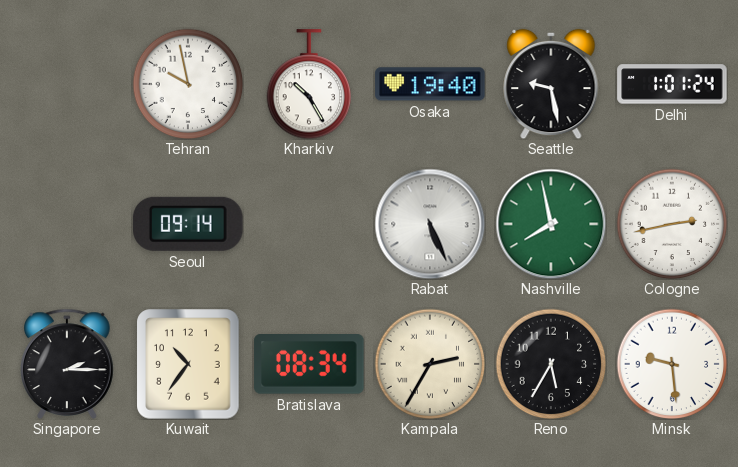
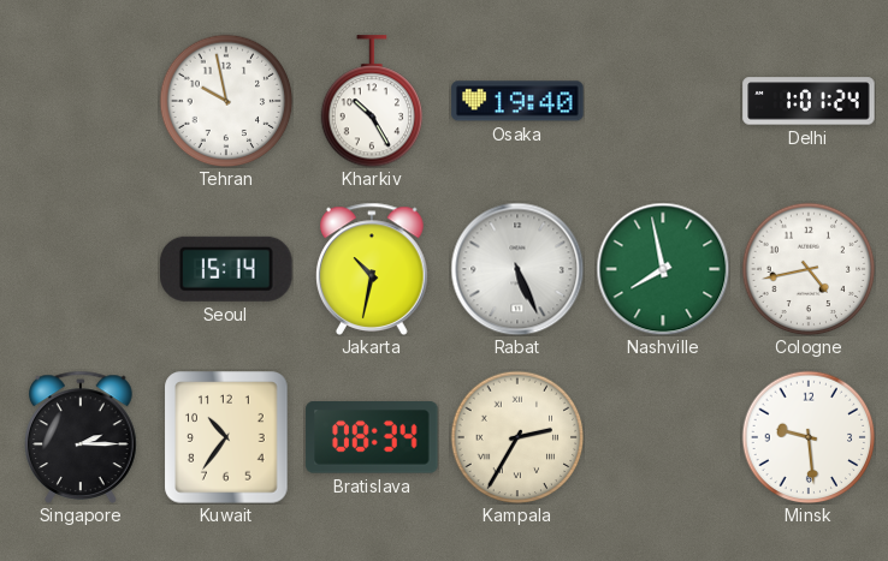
Seattle: 9:28 -> none (551, 84)
Seoul: 09:14 -> 15:14 (226, 269)
Jakarta: none -> 10:32 (372, 269)
Cologne: 2:43 -> 4:43 (809, 269)
Reno: 5:35 -> none (551, 364)
